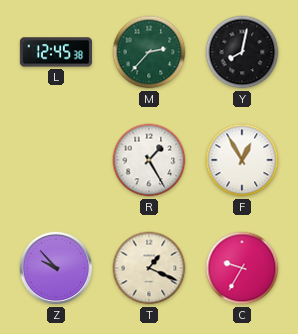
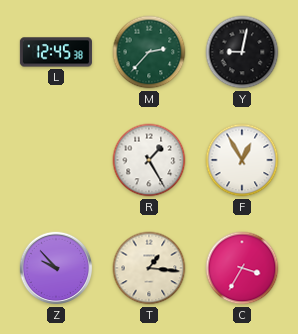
Y: 8:02 -> 9:02 (242, 52)
T: 1:19 -> 1:16 (149, 268)
C: 9:35 -> 3:35 (242, 268)
